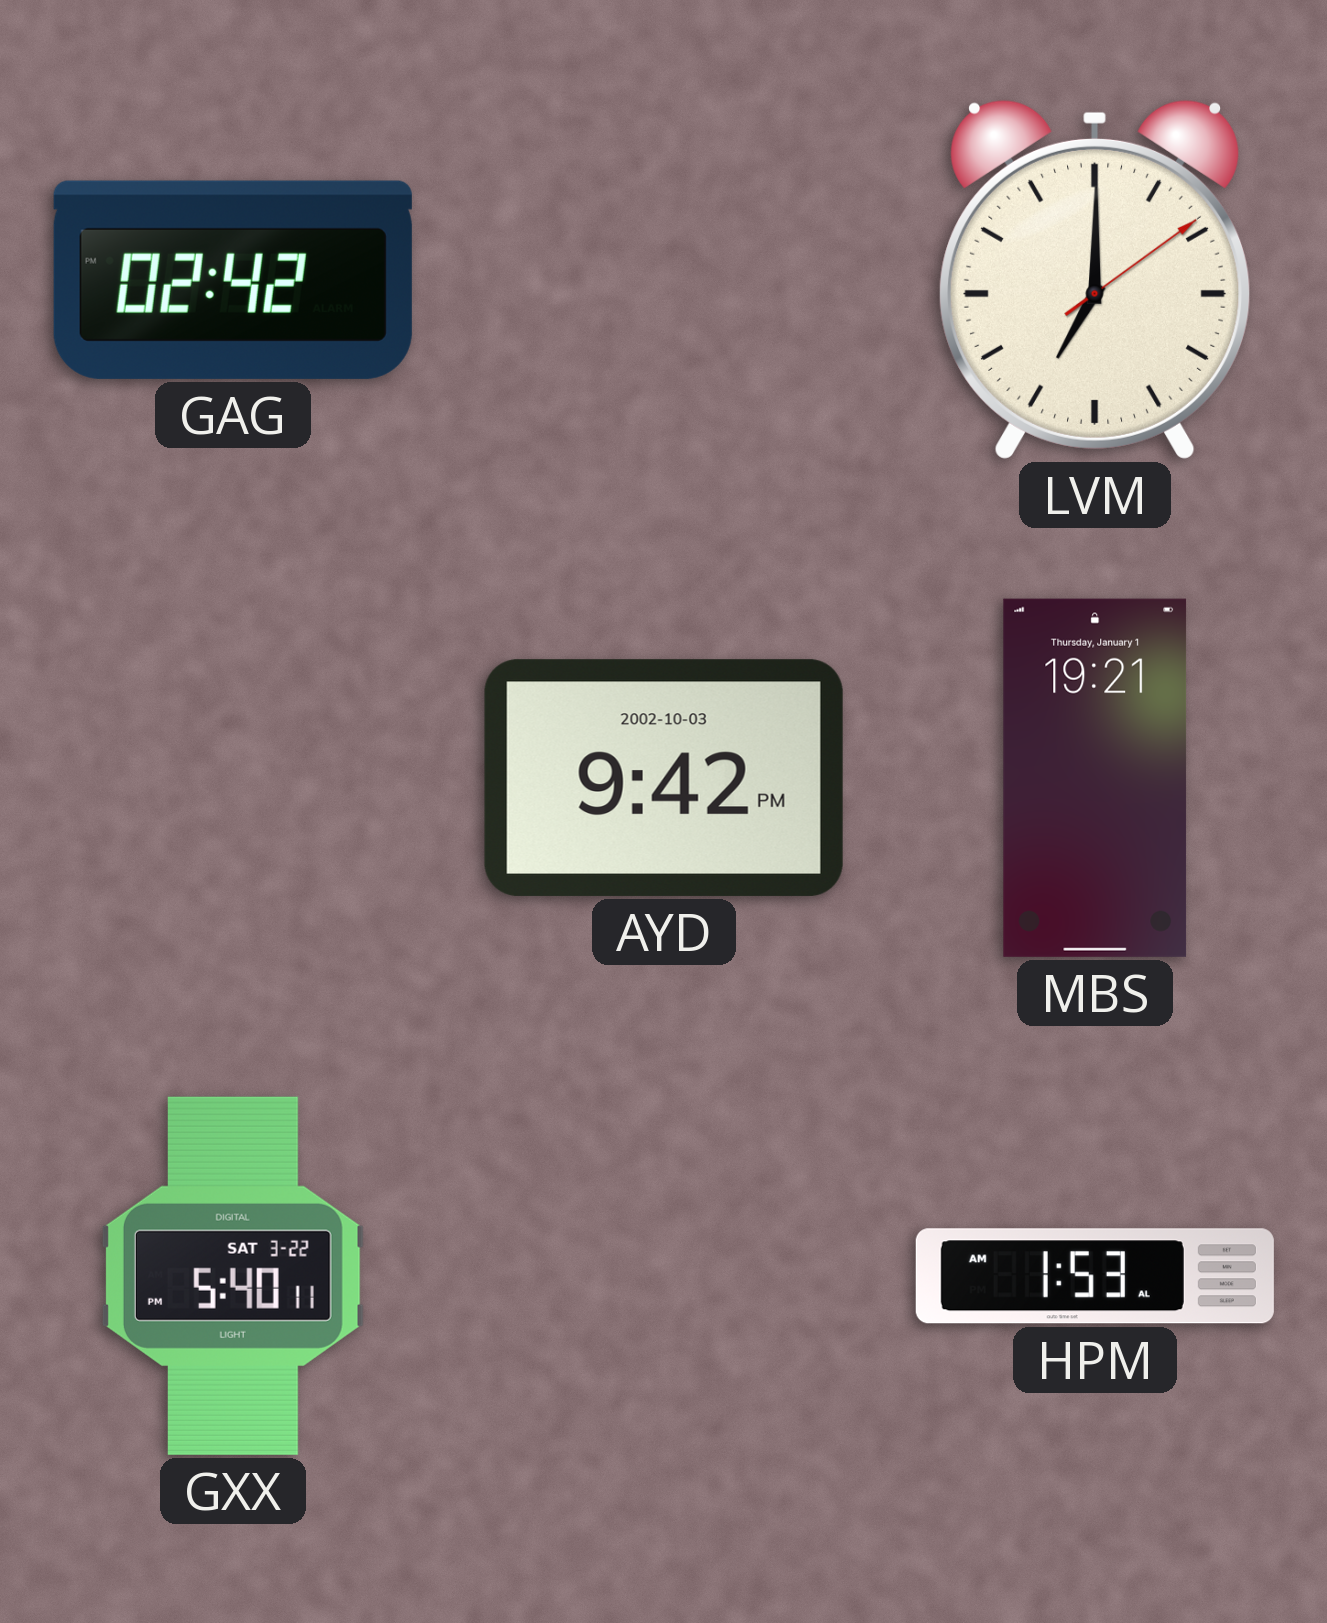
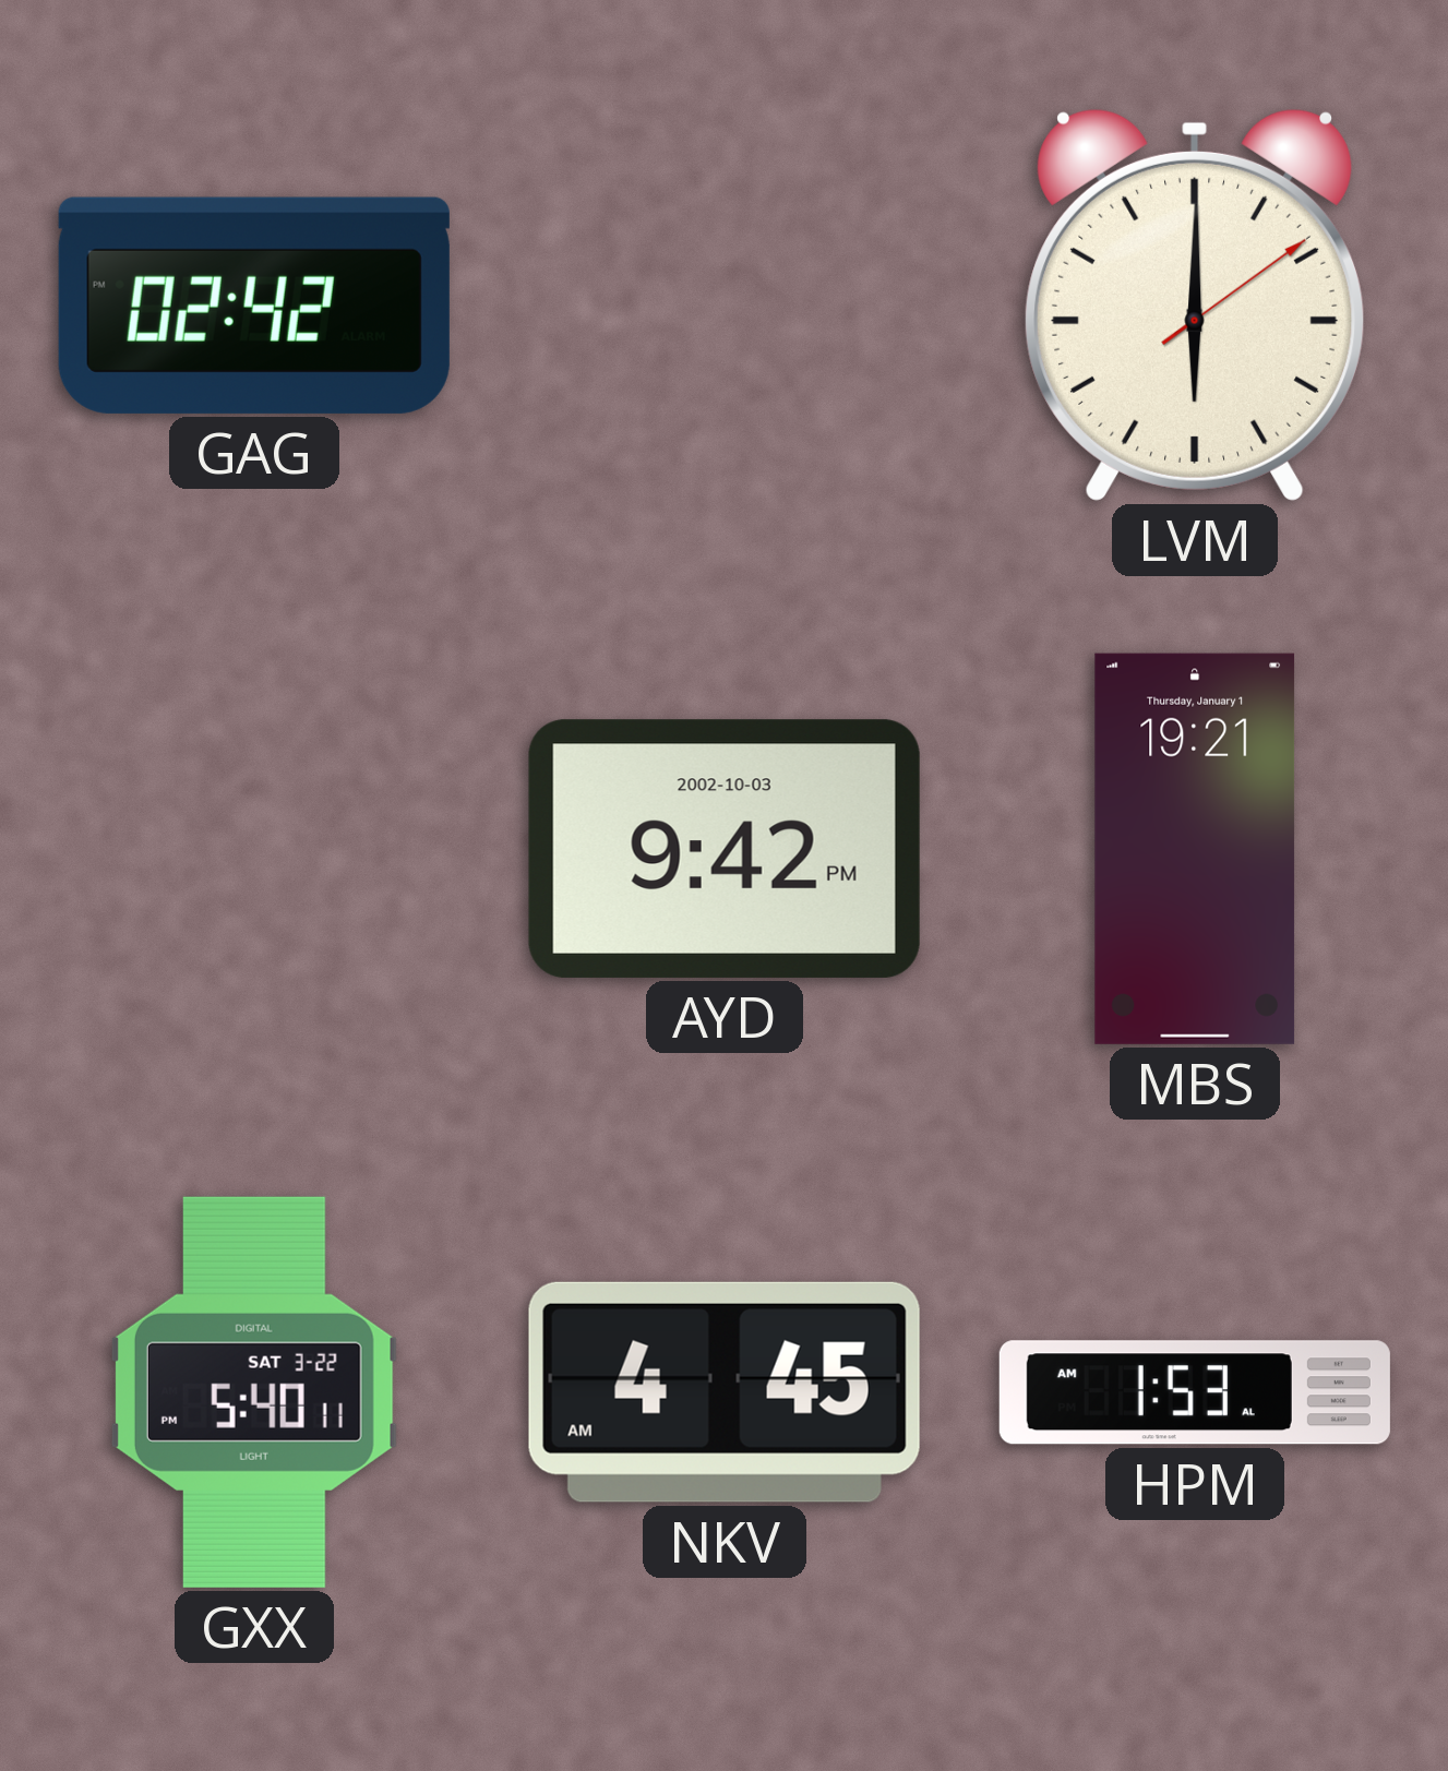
LVM: 7:00 -> 6:00 (1195, 304)
NKV: none -> 4:45 (725, 1392)
